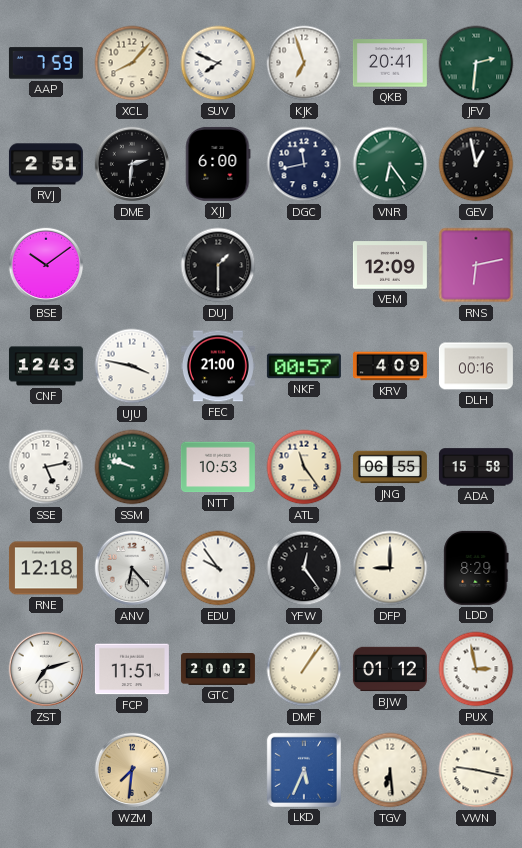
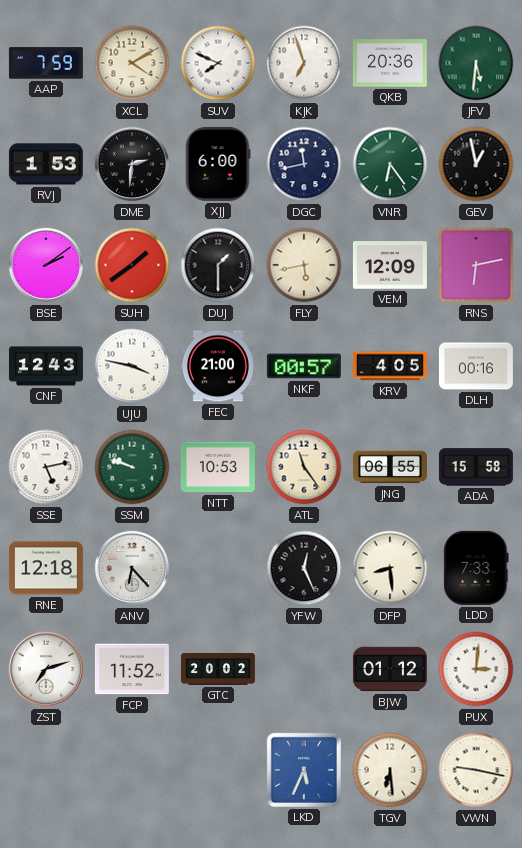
XCL: 8:07 -> 4:10 (132, 63)
QKB: 20:41 -> 20:36 (390, 63)
JFV: 2:31 -> 5:31 (476, 63)
RVJ: 2:51 -> 1:53 (46, 164)
BSE: 10:09 -> 2:09 (46, 265)
SUH: none -> 1:39 (132, 265)
FLY: none -> 5:43 (304, 265)
KRV: 4:09 -> 4:05 (390, 366)
EDU: 9:54 -> none (218, 568)
YFW: 12:24 -> 12:26 (304, 568)
DFP: 9:00 -> 8:29 (390, 568)
LDD: 8:29 -> 7:33 (476, 568)
FCP: 11:51 -> 11:52 (132, 669)
DMF: 1:06 -> none (304, 669)
PUX: 2:58 -> 3:01 (476, 669)
WZM: 7:31 -> none (132, 770)
